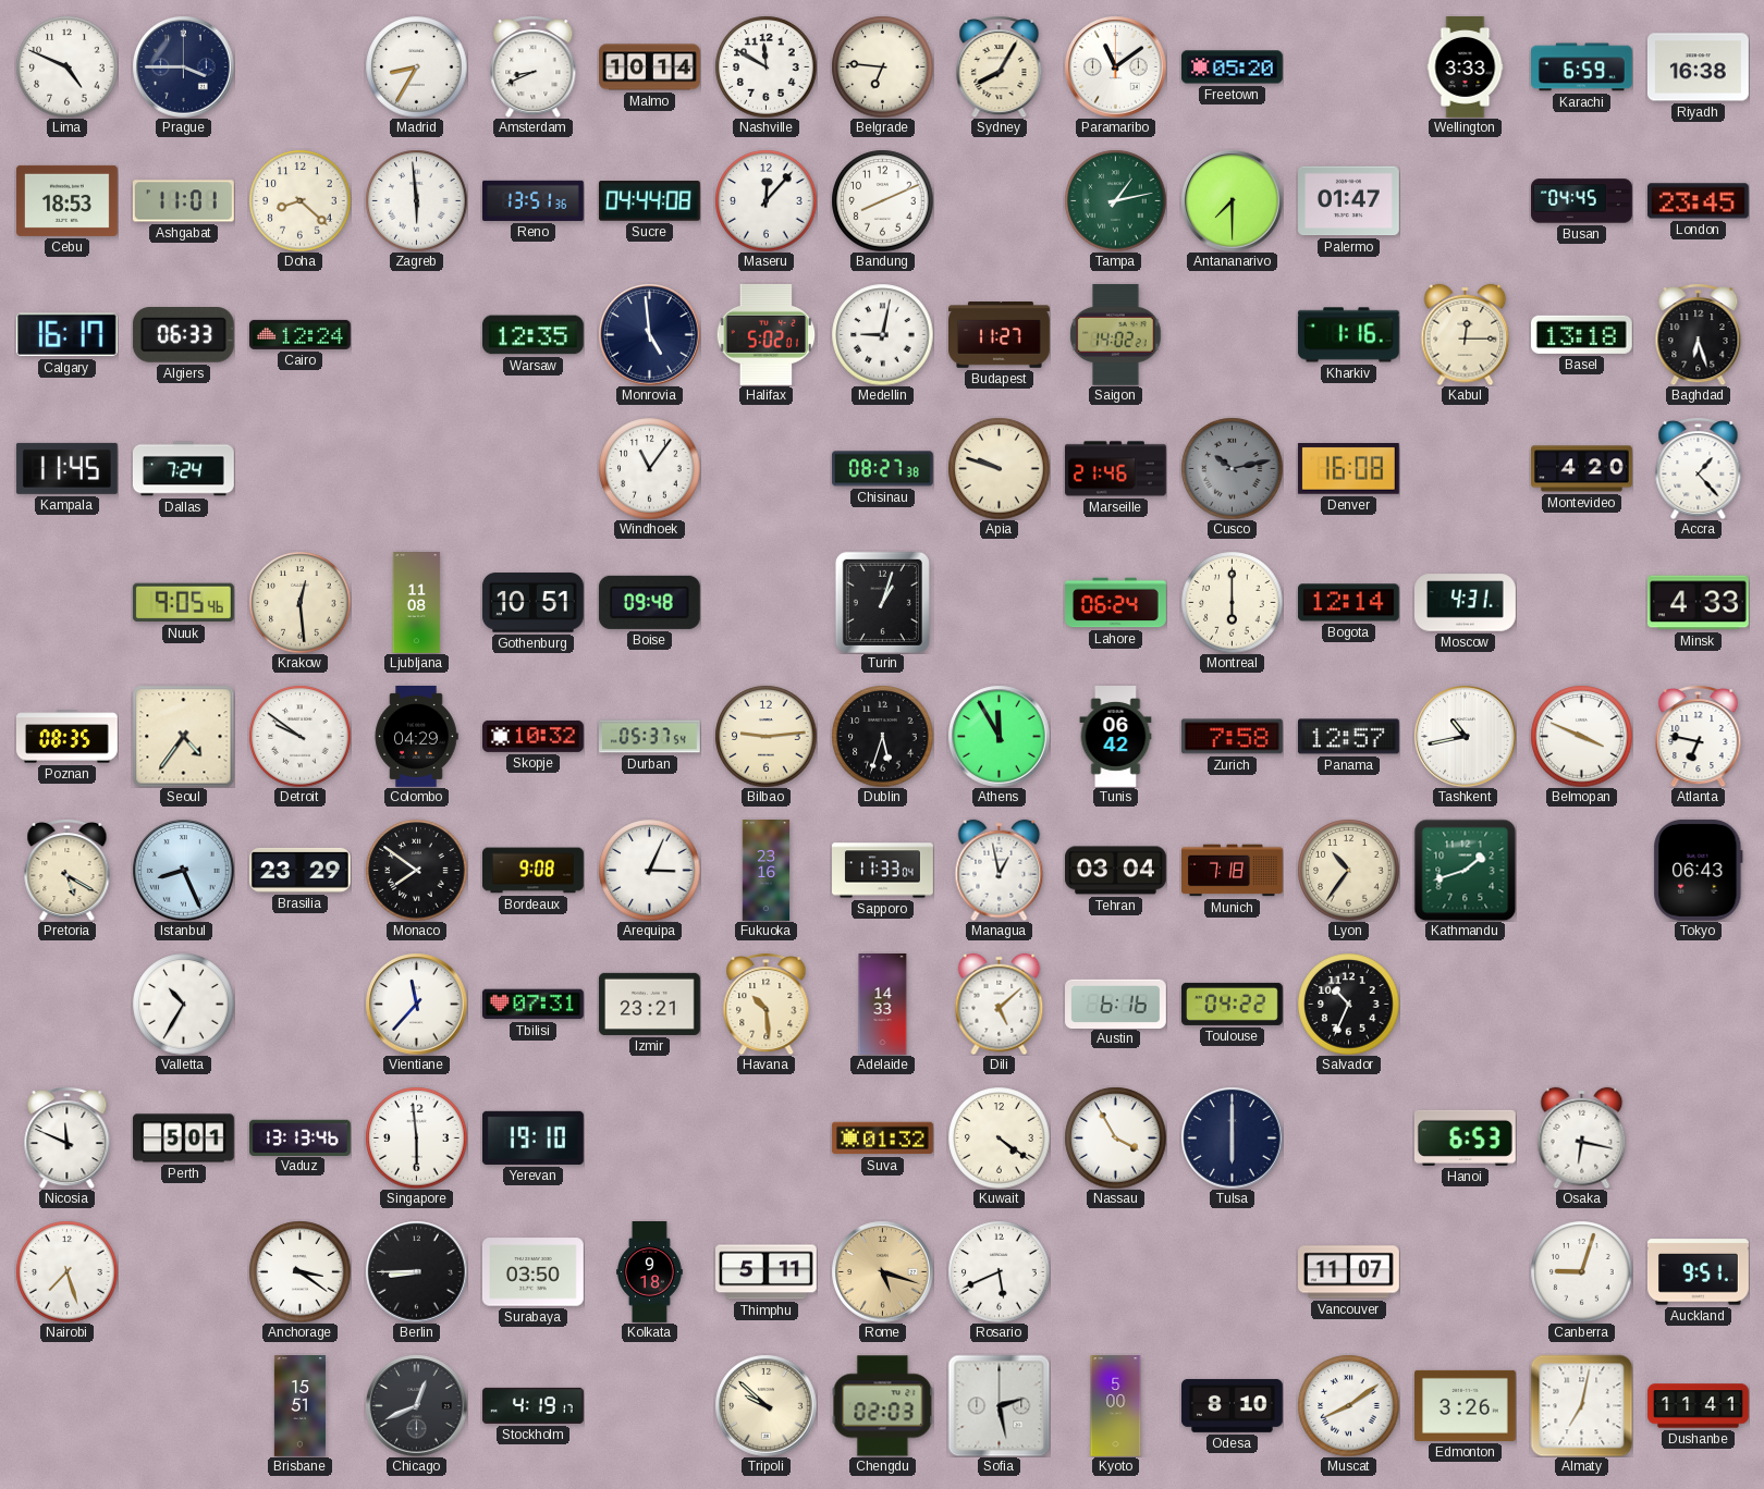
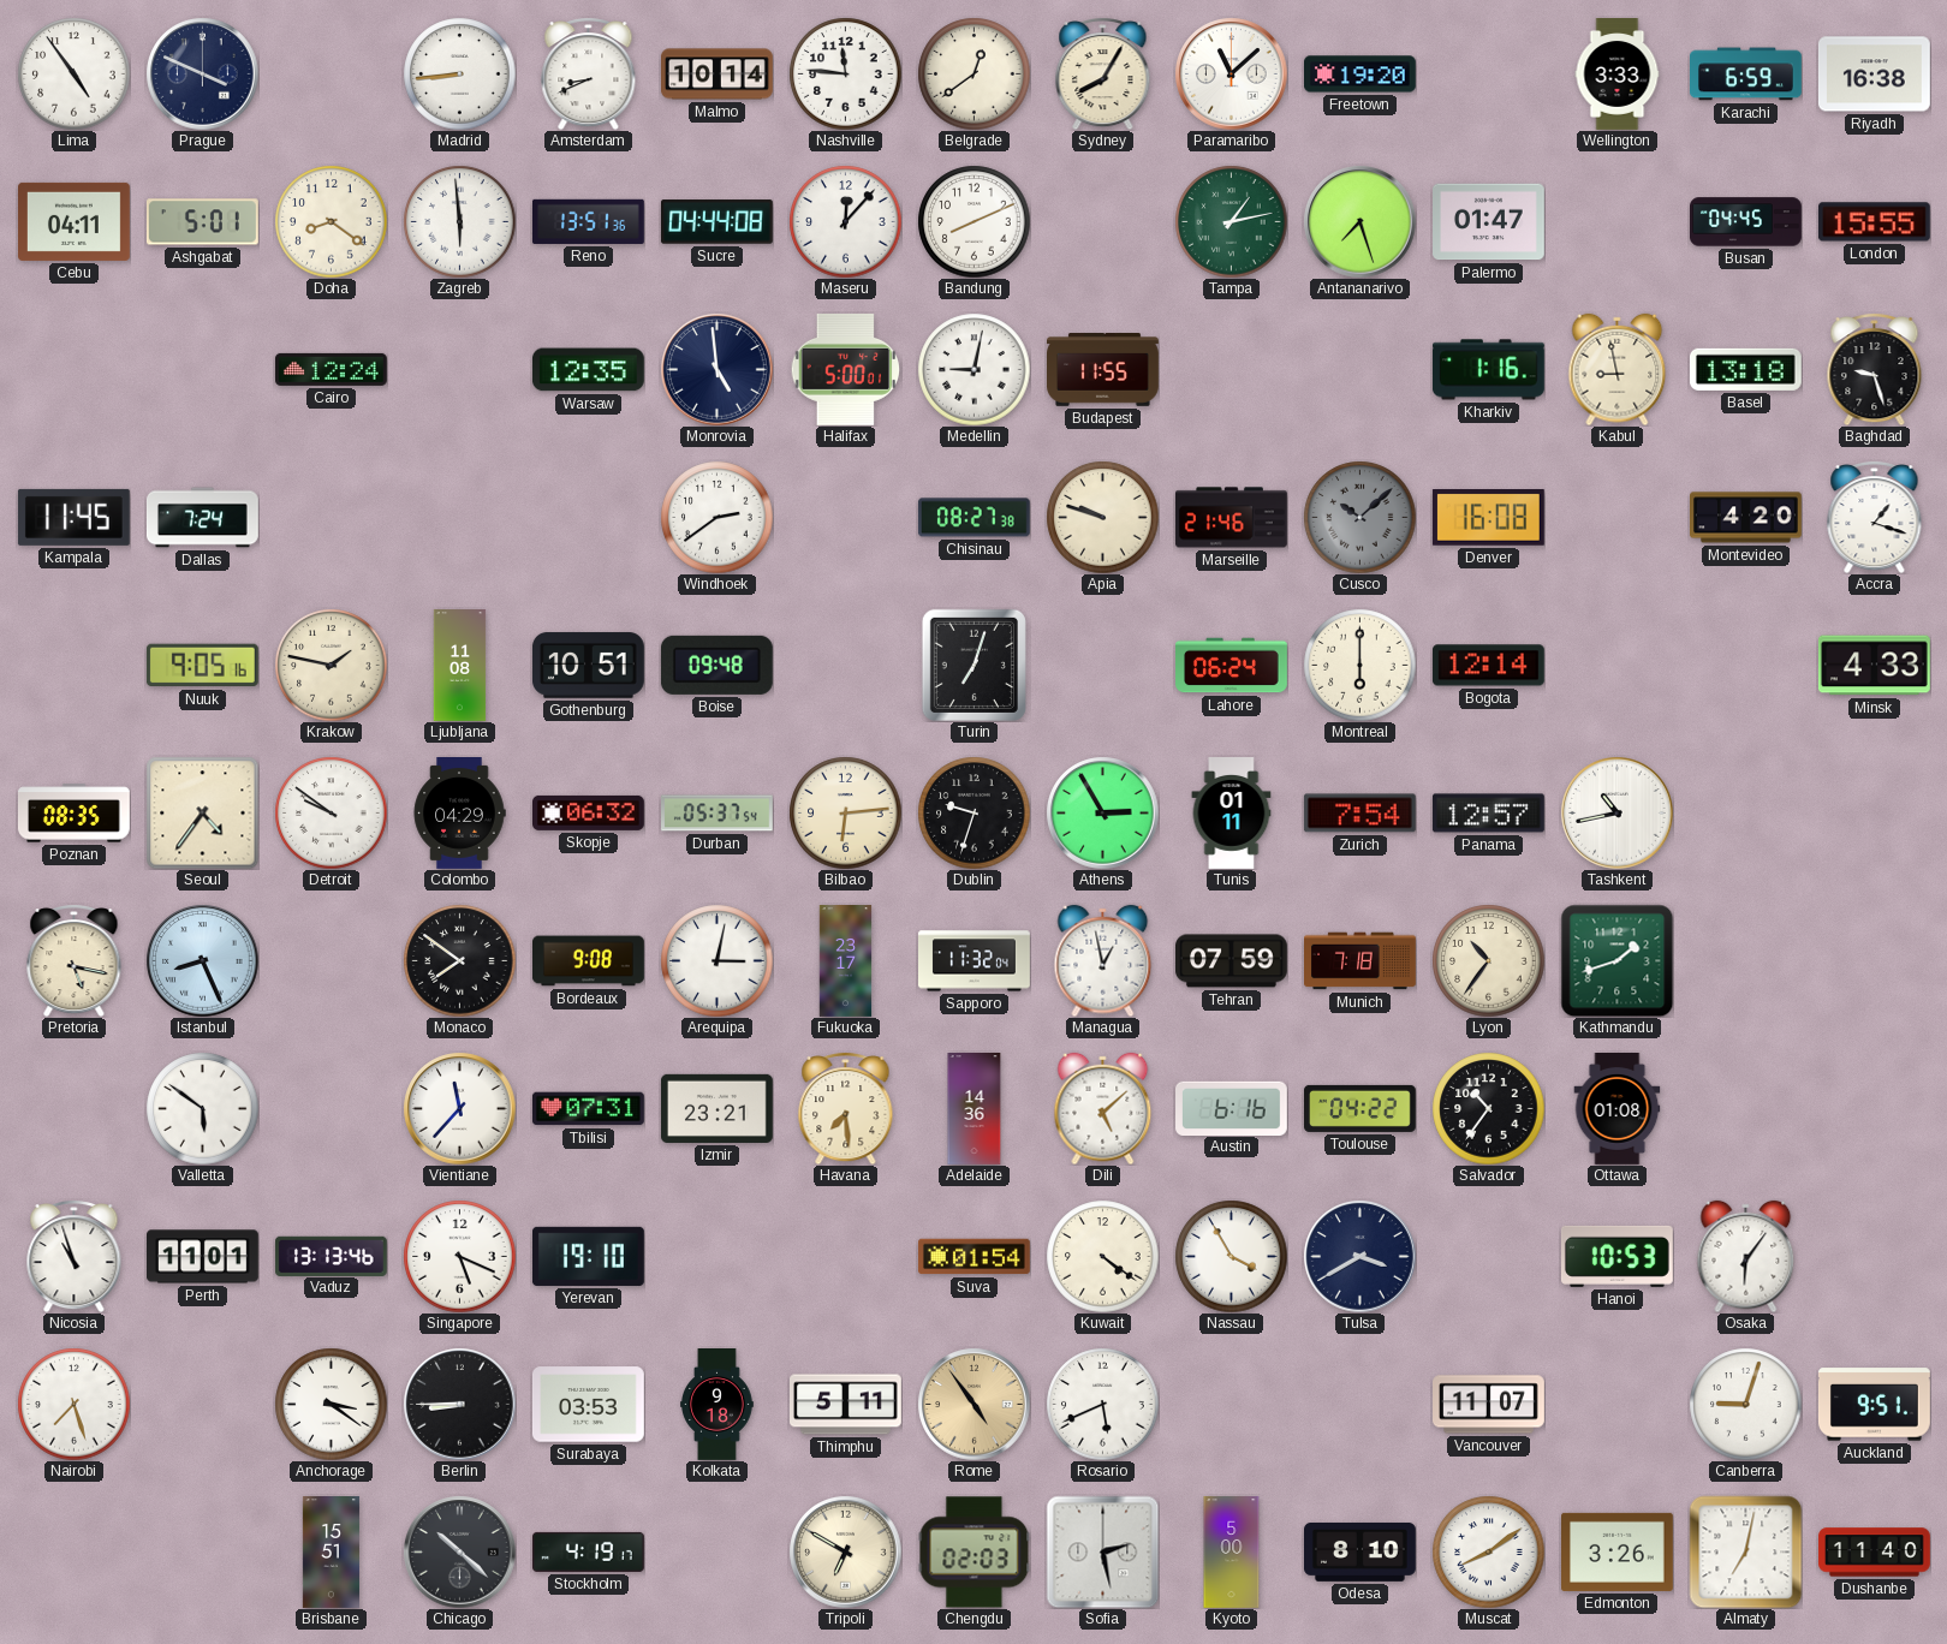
Lima: 4:49 -> 4:54 (73, 73)
Prague: 3:45 -> 3:49 (202, 73)
Madrid: 8:35 -> 8:44 (459, 73)
Nashville: 11:50 -> 11:46 (845, 73)
Belgrade: 6:46 -> 12:39 (974, 73)
Paramaribo: 11:09 -> 11:08 (1231, 73)
Freetown: 05:20 -> 19:20 (1360, 75)
Cebu: 18:53 -> 04:11 (75, 221)
Ashgabat: 11:01 -> 5:01 (202, 222)
Doha: 8:22 -> 8:21 (331, 221)
Antananarivo: 7:30 -> 7:27 (1359, 221)
London: 23:45 -> 15:55 (1874, 222)
Calgary: 16:17 -> none (66, 335)
Algiers: 06:33 -> none (183, 335)
Halifax: 5:02 -> 5:00 (846, 369)
Budapest: 11:27 -> 11:55 (1103, 370)
Saigon: 14:02 -> none (1116, 334)
Kabul: 12:15 -> 8:58 (1618, 369)
Baghdad: 6:27 -> 9:27 (1875, 370)
Windhoek: 11:06 -> 2:39 (716, 517)
Cusco: 10:13 -> 10:08 (1359, 517)
Accra: 1:23 -> 1:18 (1875, 518)
Nuuk: 9:05:46 -> 9:05:16 (202, 666)
Krakow: 12:29 -> 1:47 (331, 665)
Turin: 1:03 -> 7:03 (974, 665)
Moscow: 4:31 -> none (1466, 603)
Skopje: 10:32 -> 06:32 (589, 812)
Bilbao: 9:14 -> 6:14 (845, 812)
Dublin: 5:33 -> 9:33 (974, 812)
Athens: 11:55 -> 2:55 (1102, 812)
Tunis: 06:42 -> 01:11 (1232, 814)
Zurich: 7:58 -> 7:54 (1359, 814)
Belmopan: 3:49 -> none (1581, 736)
Atlanta: 6:47 -> none (1699, 737)
Pretoria: 5:20 -> 5:17 (75, 961)
Brasilia: 23:29 -> none (299, 870)
Arequipa: 3:04 -> 3:02 (716, 960)
Fukuoka: 23:16 -> 23:17 (846, 961)
Sapporo: 11:33 -> 11:32 (975, 961)
Tehran: 03:04 -> 07:59 (1232, 961)
Tokyo: 06:43 -> none (1699, 870)
Valletta: 10:35 -> 5:51 (202, 1108)
Havana: 10:29 -> 7:29 (846, 1109)
Adelaide: 14:33 -> 14:36 (975, 1109)
Salvador: 10:34 -> 10:36 (1488, 1108)
Ottawa: none -> 01:08 (1618, 1109)
Nicosia: 11:49 -> 10:57 (75, 1257)
Perth: 5:01 -> 11:01 (203, 1257)
Singapore: 5:59 -> 5:19 (459, 1256)
Suva: 01:32 -> 01:54 (975, 1257)
Tulsa: 6:00 -> 3:40 (1359, 1256)
Hanoi: 6:53 -> 10:53 (1616, 1256)
Osaka: 6:17 -> 6:06 (1746, 1256)
Surabaya: 03:50 -> 03:53 (588, 1405)
Rome: 5:18 -> 4:54 (974, 1404)
Chicago: 12:41 -> 10:22 (459, 1551)
Tripoli: 9:52 -> 6:50 (845, 1551)
Dushanbe: 11:41 -> 11:40 (1875, 1553)
